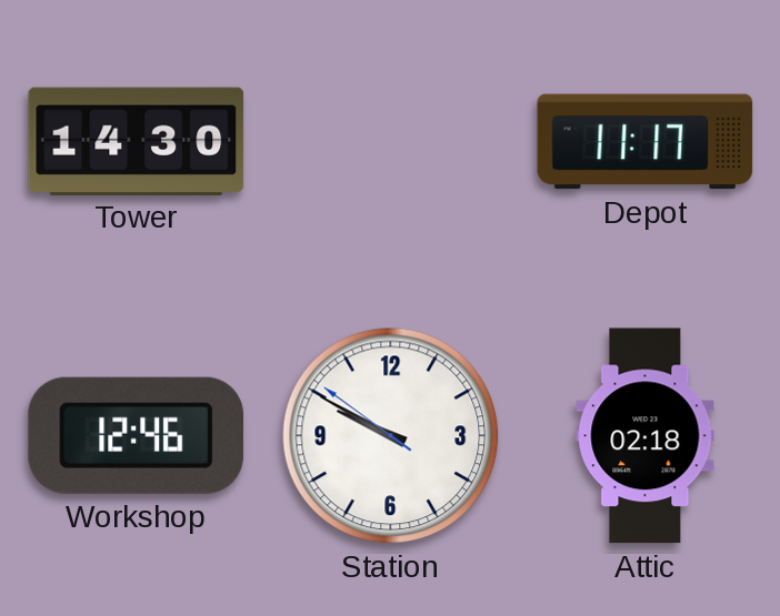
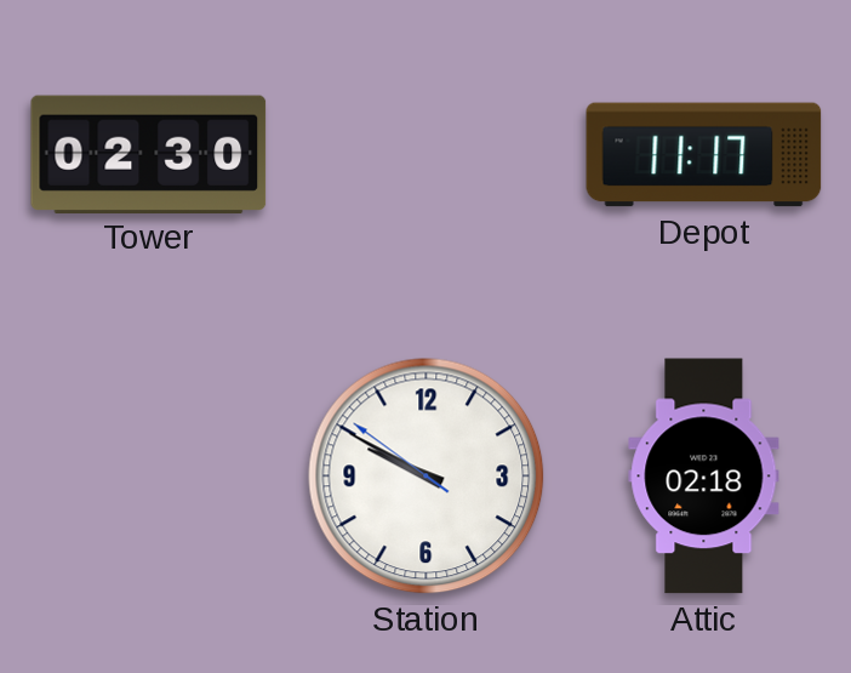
Tower: 14:30 -> 02:30 (149, 154)
Workshop: 12:46 -> none (136, 435)
